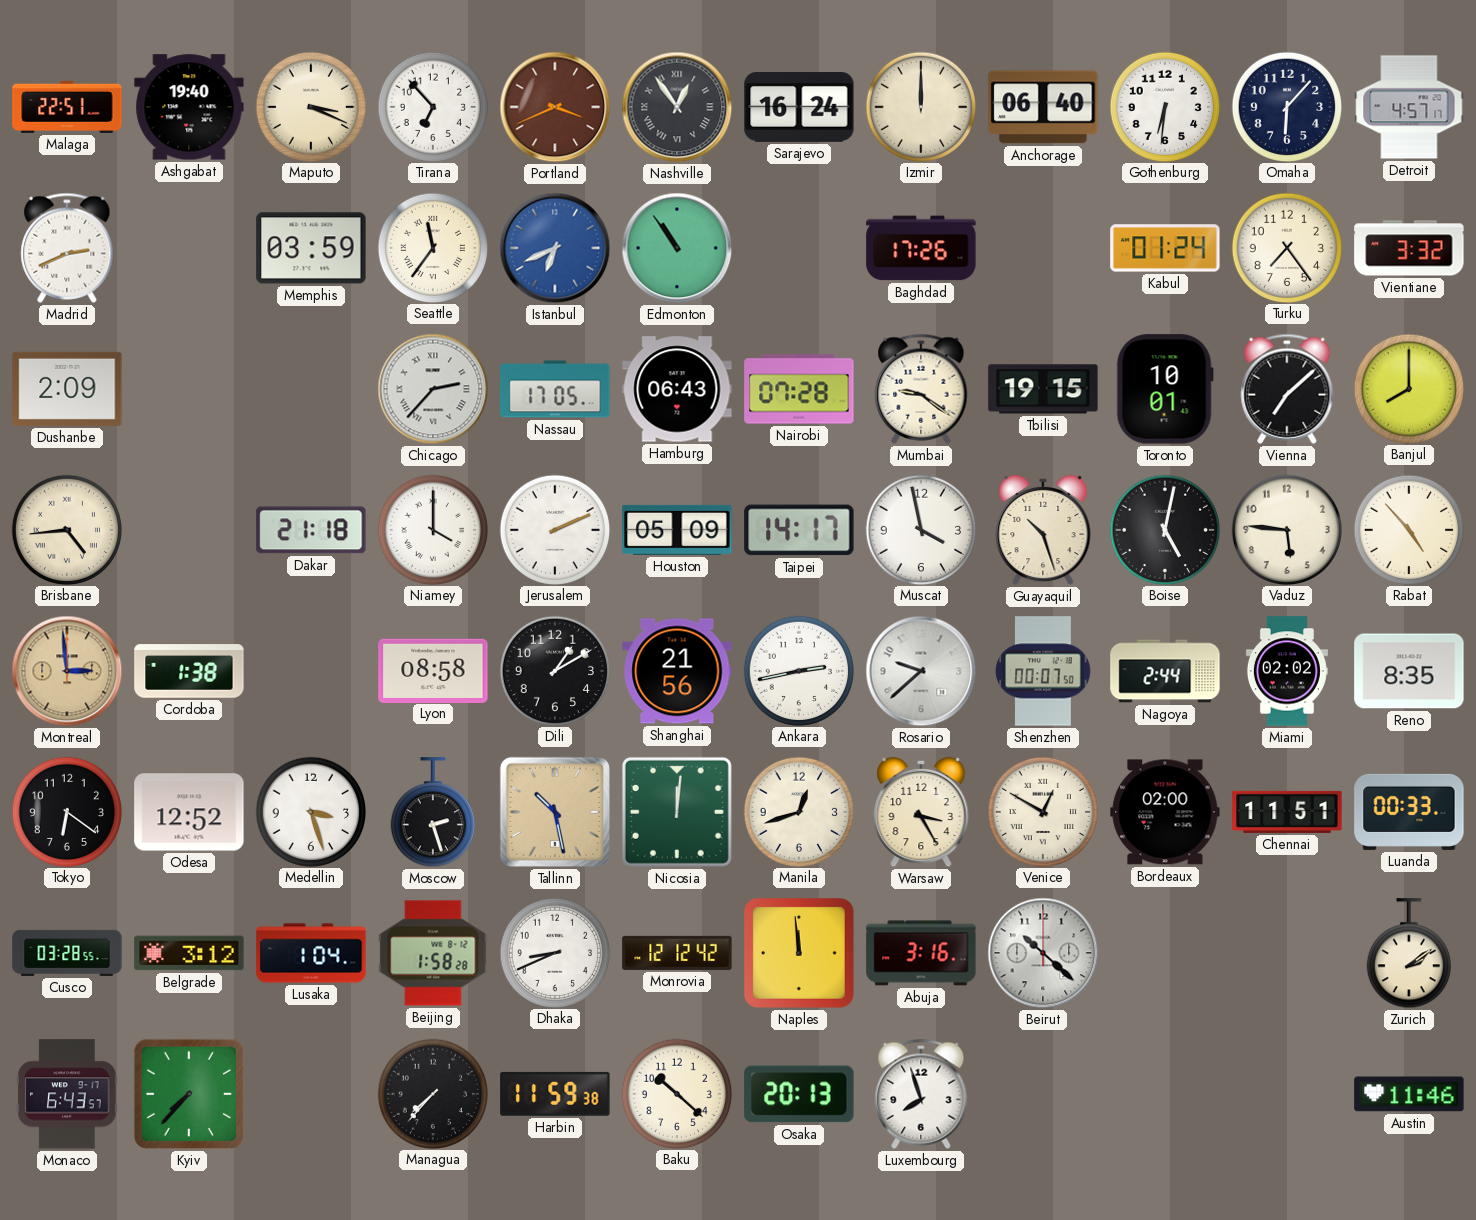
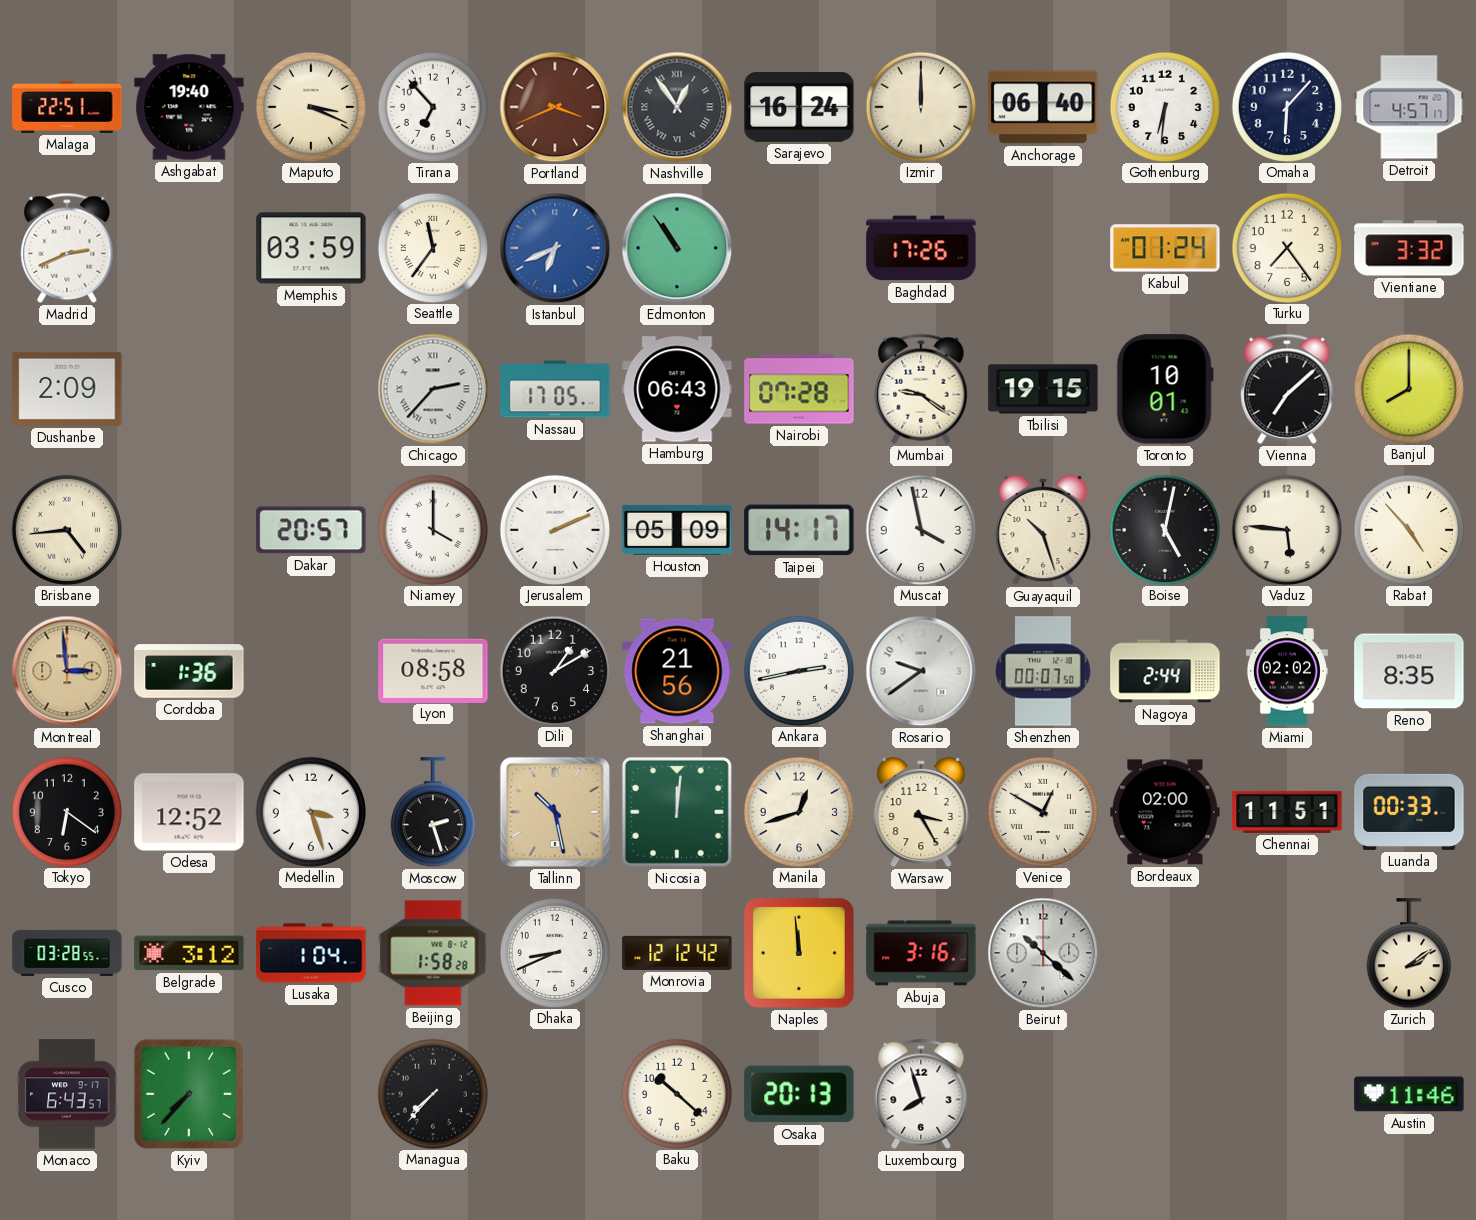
Dakar: 21:18 -> 20:57 (311, 530)
Cordoba: 1:38 -> 1:36 (189, 671)
Rosario: 9:38 -> 9:39 (921, 671)
Harbin: 11:59 -> none (555, 1094)
